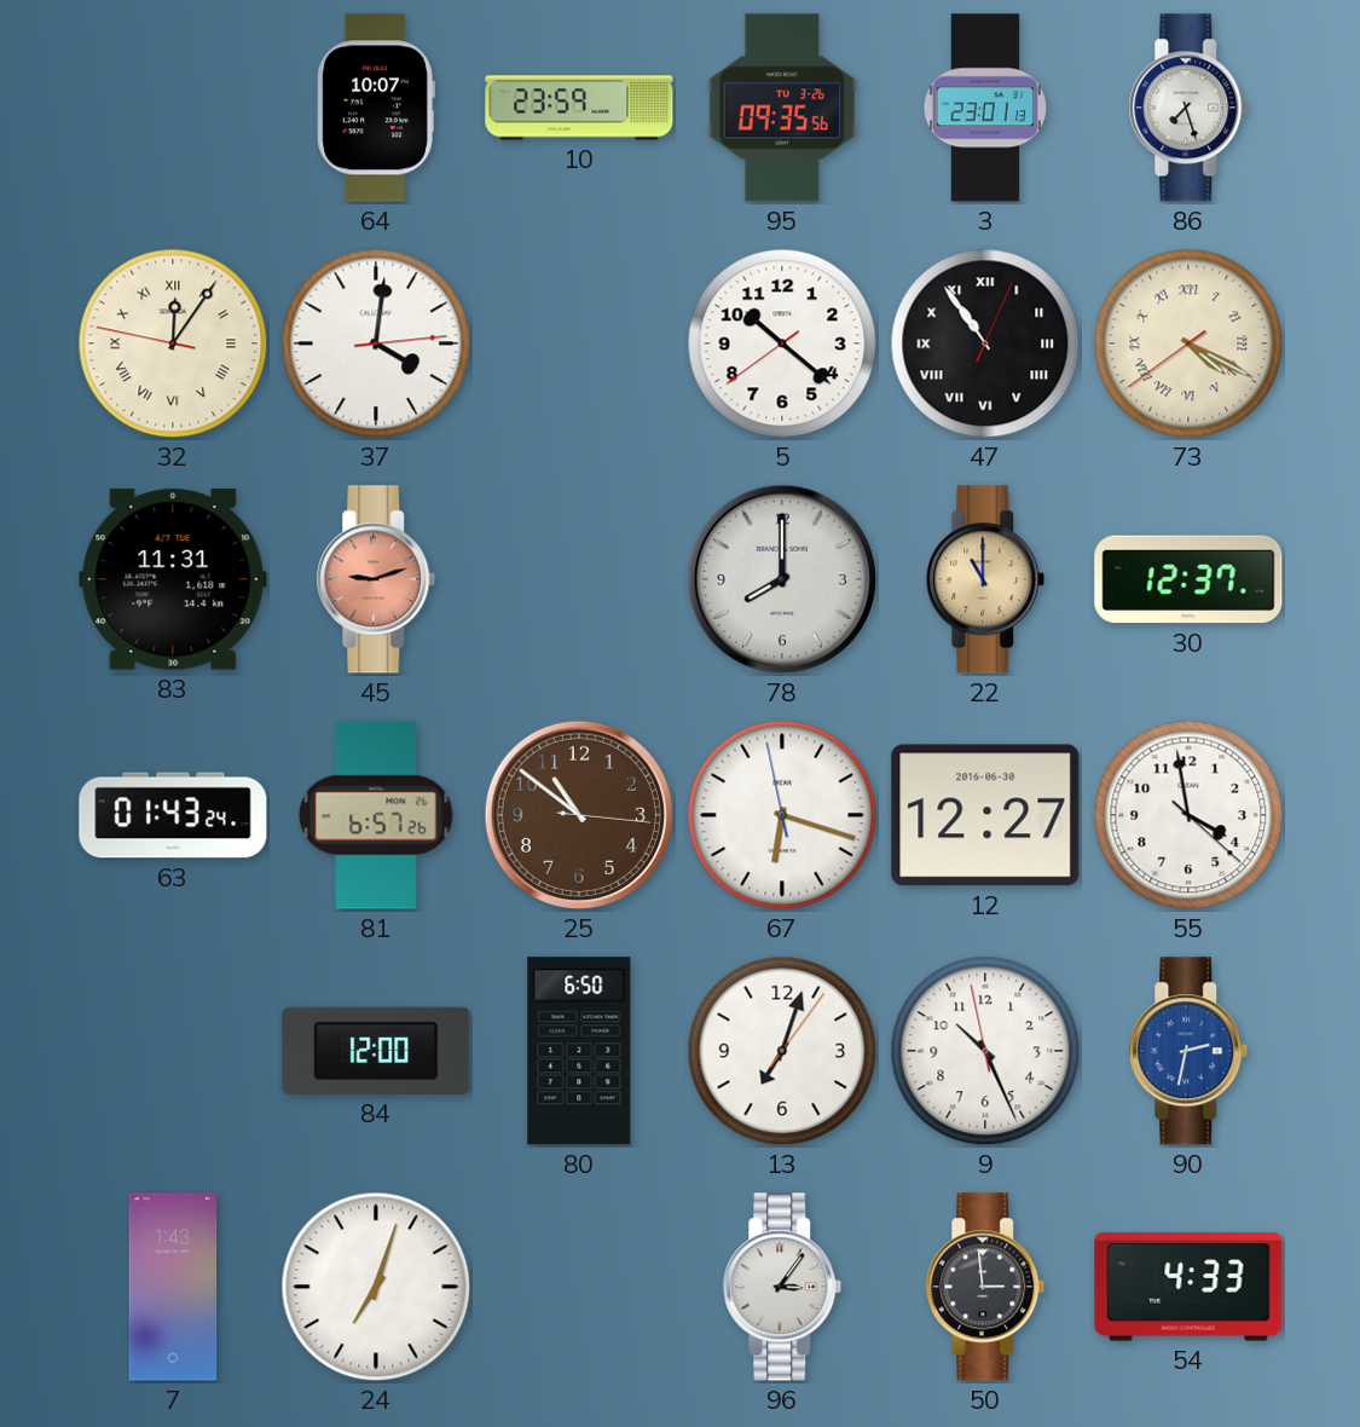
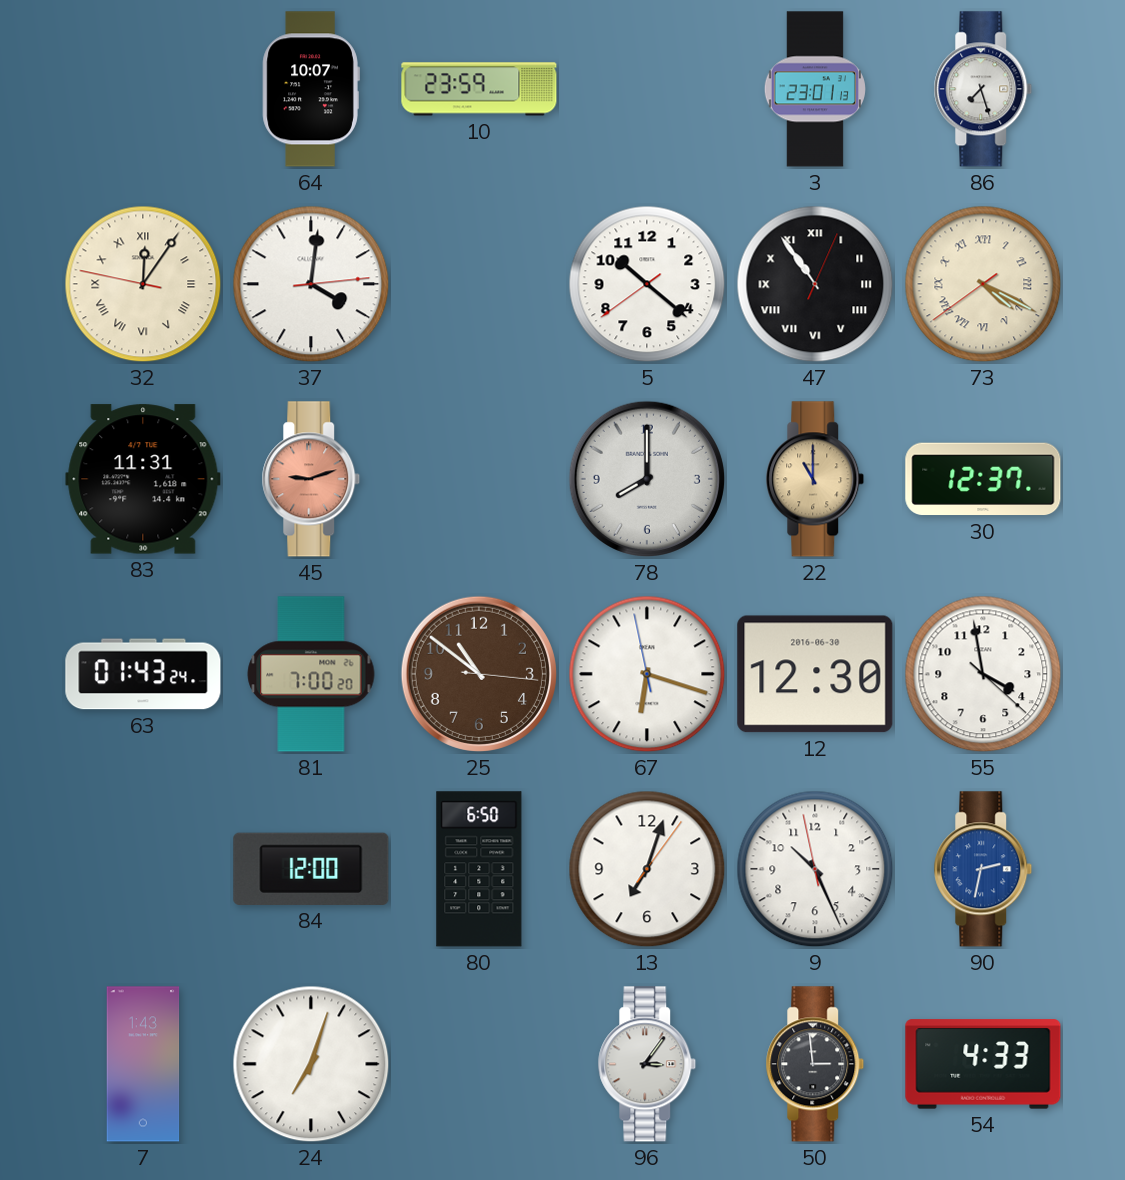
95: 09:35 -> none (782, 108)
81: 6:57 -> 7:00 (311, 674)
12: 12:27 -> 12:30 (815, 674)
